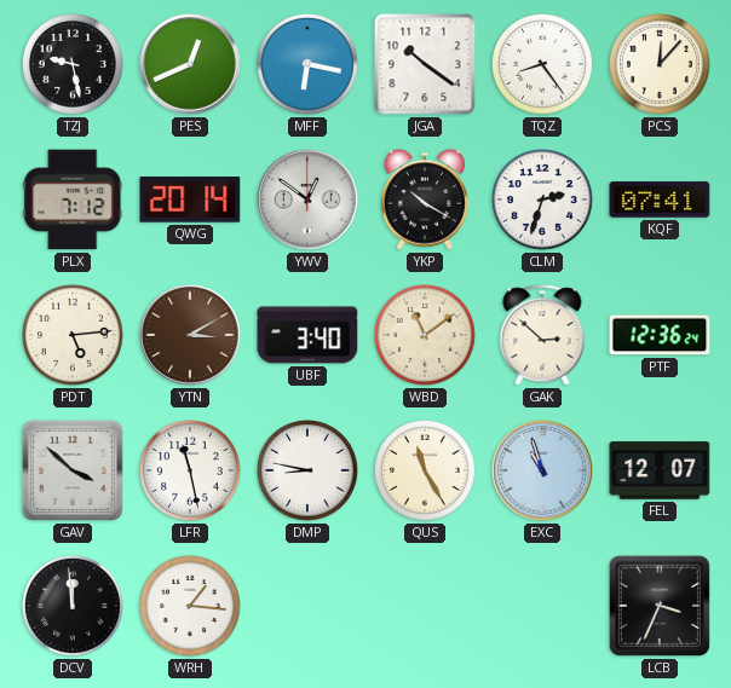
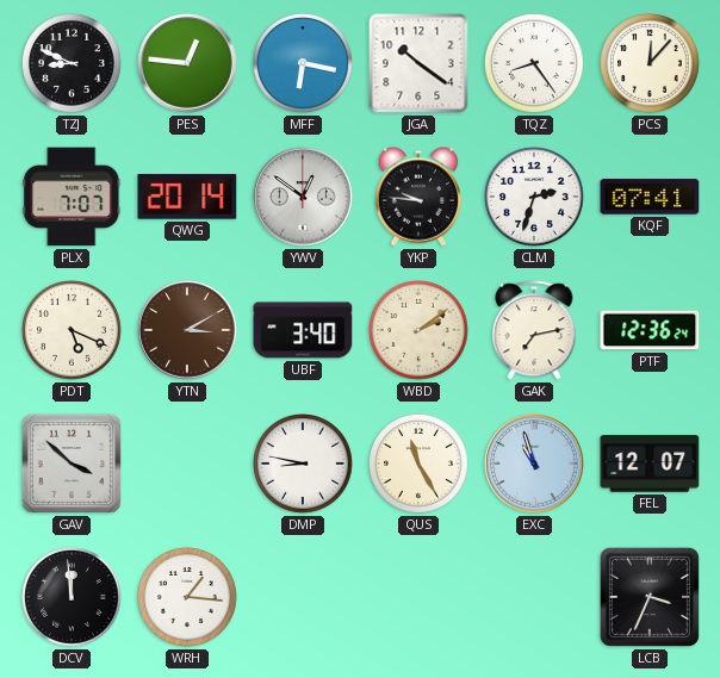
TZJ: 9:28 -> 8:49 (73, 64)
PES: 12:41 -> 12:46 (187, 63)
PLX: 7:12 -> 7:07 (72, 197)
YKP: 10:20 -> 9:46 (417, 197)
PDT: 5:14 -> 5:19 (73, 331)
WBD: 11:09 -> 2:09 (420, 331)
GAK: 2:52 -> 7:13 (534, 330)
LFR: 11:28 -> none (191, 472)
